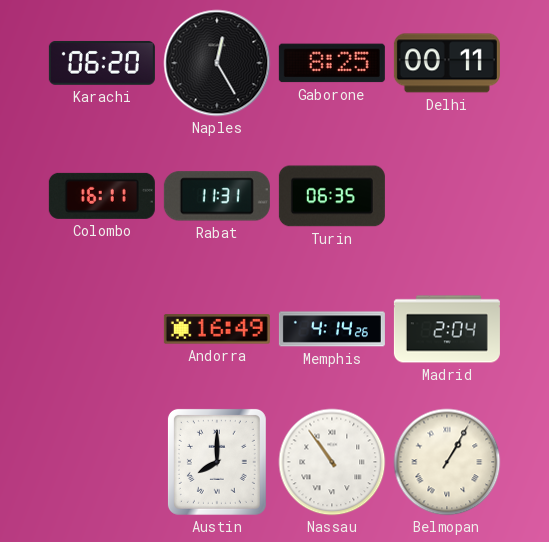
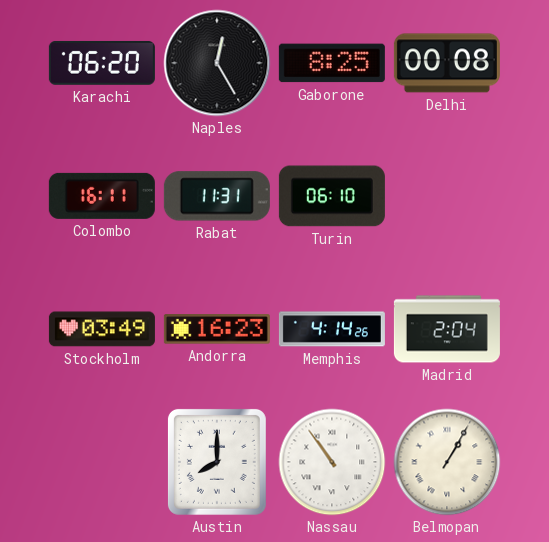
Delhi: 00:11 -> 00:08 (447, 63)
Turin: 06:35 -> 06:10 (332, 196)
Stockholm: none -> 03:49 (102, 329)
Andorra: 16:49 -> 16:23 (217, 329)
